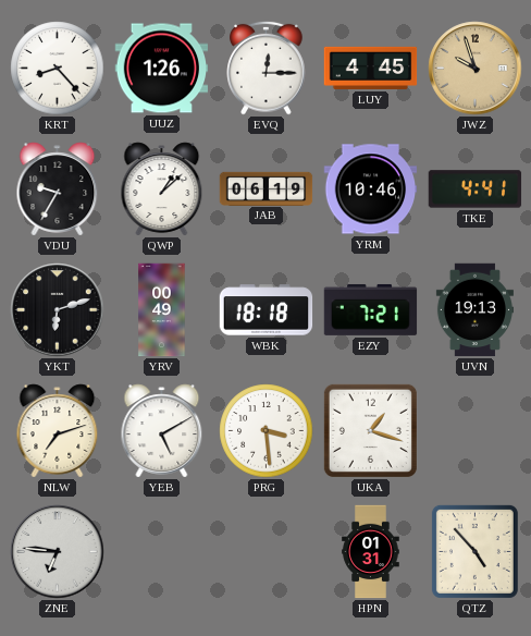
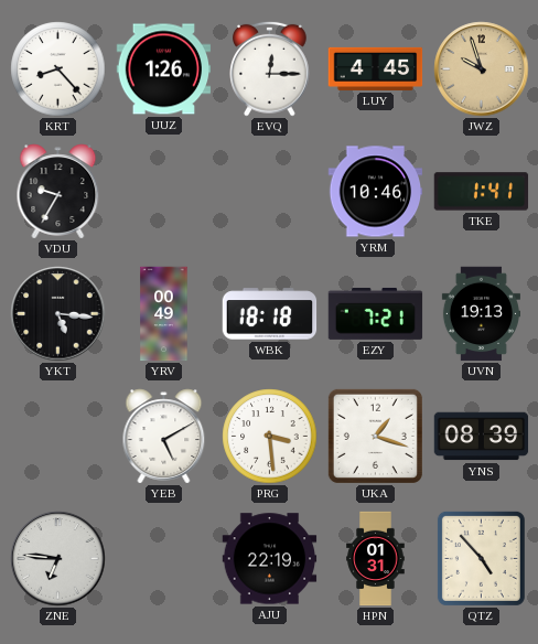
QWP: 1:08 -> none (162, 189)
JAB: 06:19 -> none (267, 188)
TKE: 4:41 -> 1:41 (482, 192)
YKT: 6:12 -> 5:16 (58, 314)
NLW: 7:12 -> none (58, 431)
YNS: none -> 08:39 (482, 437)
AJU: none -> 22:19 (270, 559)
